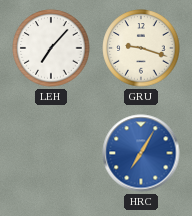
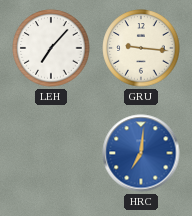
GRU: 9:18 -> 9:16 (141, 48)
HRC: 7:05 -> 7:01 (141, 153)
